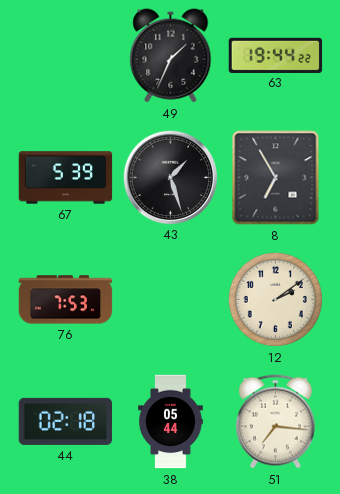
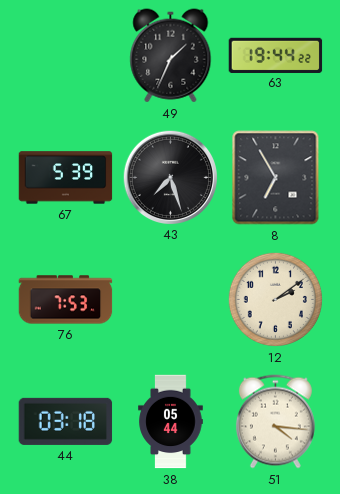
43: 1:27 -> 7:27 (170, 177)
44: 02:18 -> 03:18 (66, 421)
51: 7:16 -> 4:16 (275, 422)
